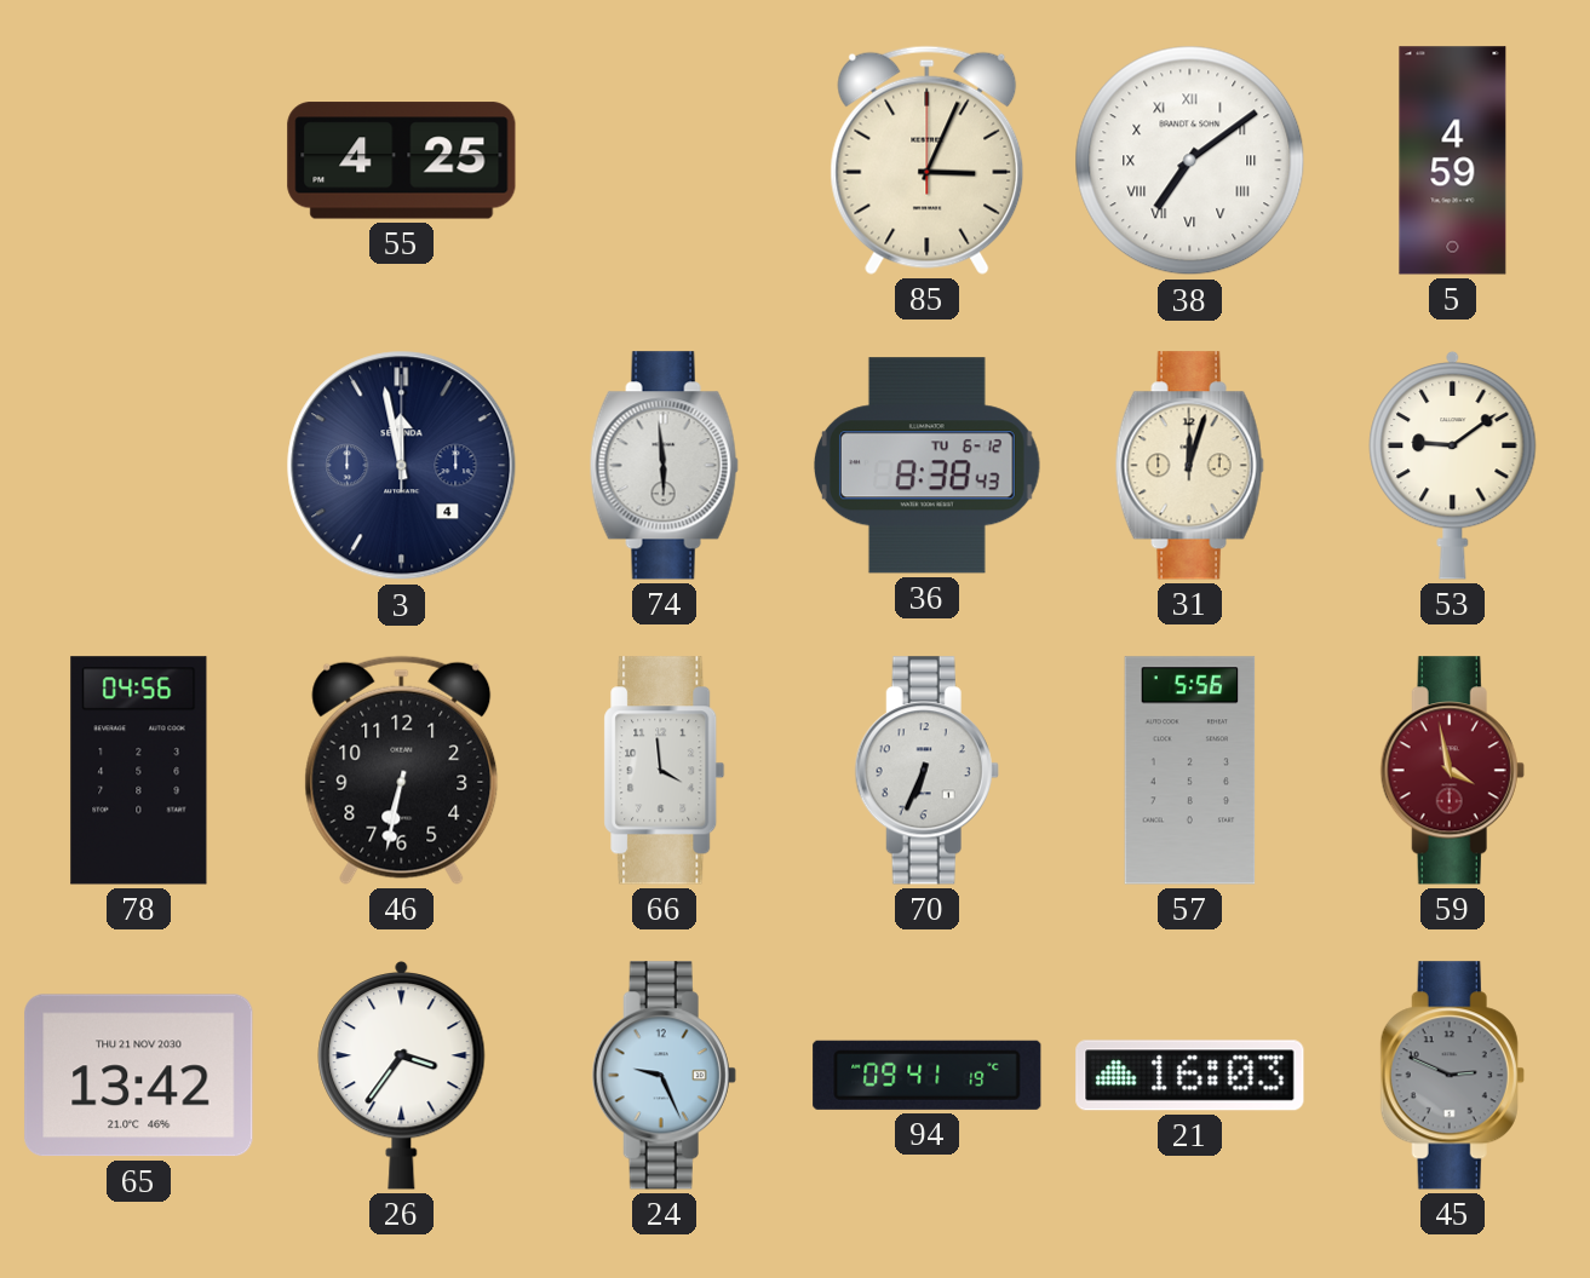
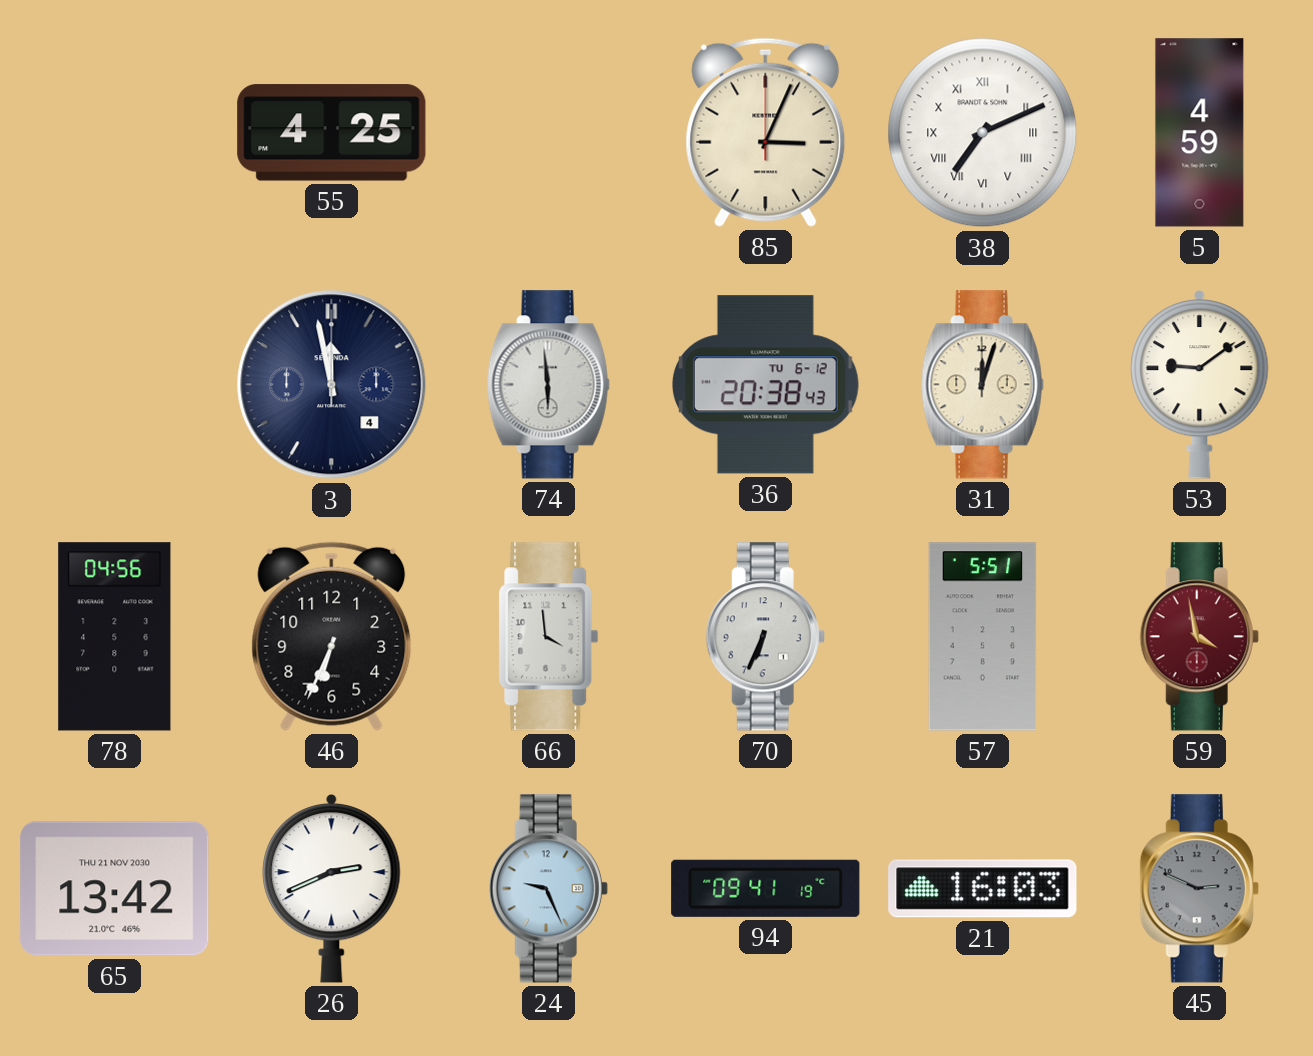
38: 7:09 -> 7:11 (983, 133)
36: 8:38 -> 20:38 (765, 385)
46: 6:32 -> 6:34 (332, 636)
57: 5:56 -> 5:51 (983, 637)
26: 3:36 -> 2:41 (332, 888)
